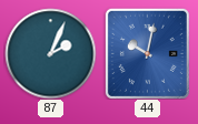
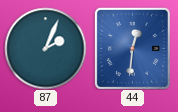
44: 10:02 -> 12:31 (132, 48)
